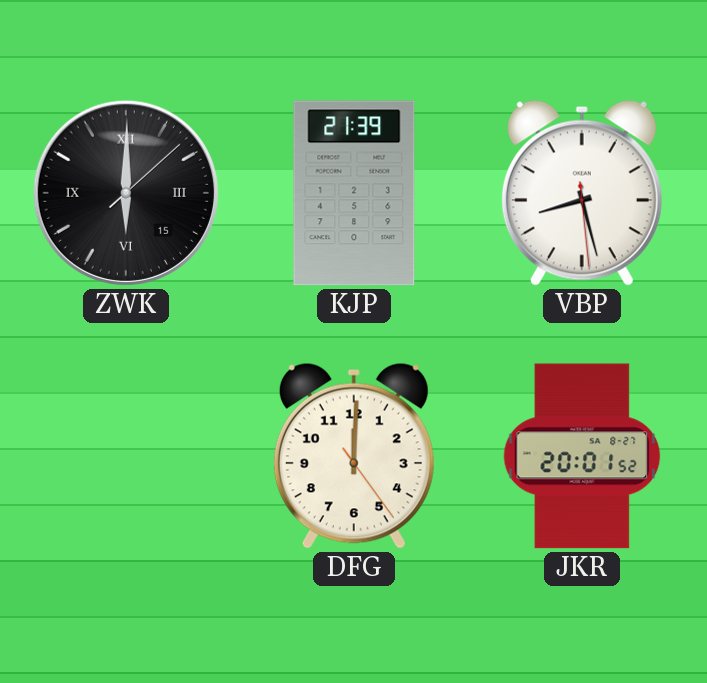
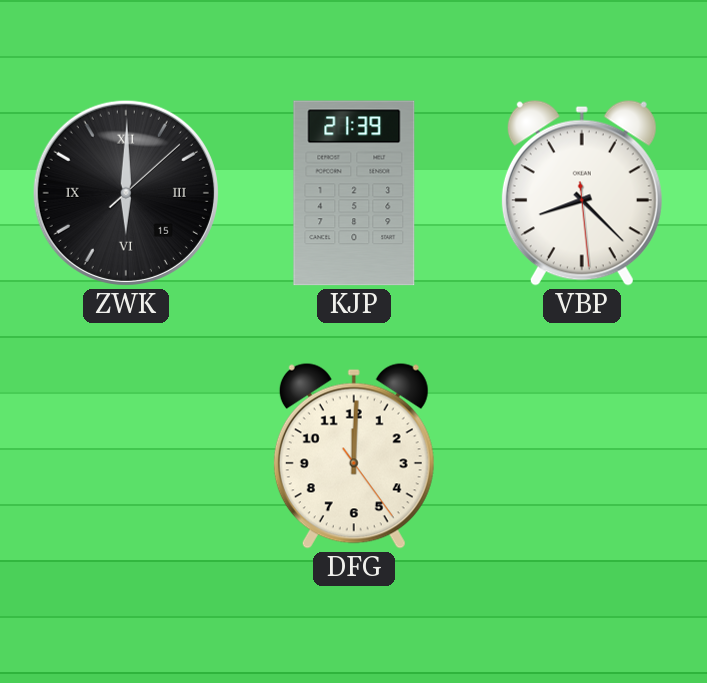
VBP: 8:27 -> 8:22 (582, 193)
JKR: 20:01 -> none (582, 456)
